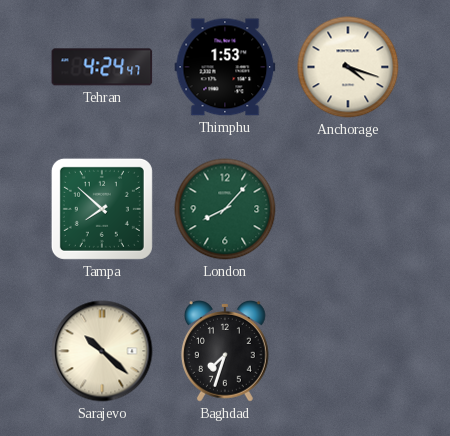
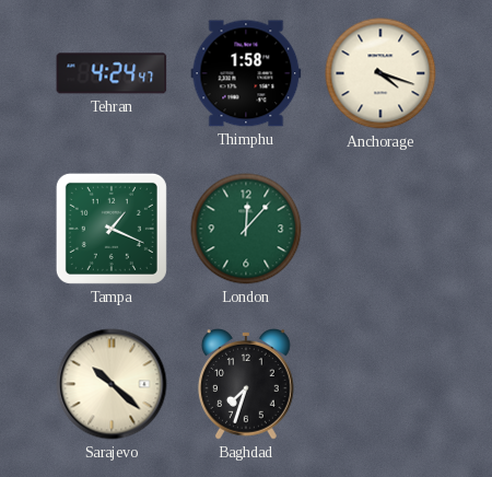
Thimphu: 1:53 -> 1:58 (246, 73)
Tampa: 7:52 -> 1:19 (112, 229)
London: 8:07 -> 12:07 (246, 229)
